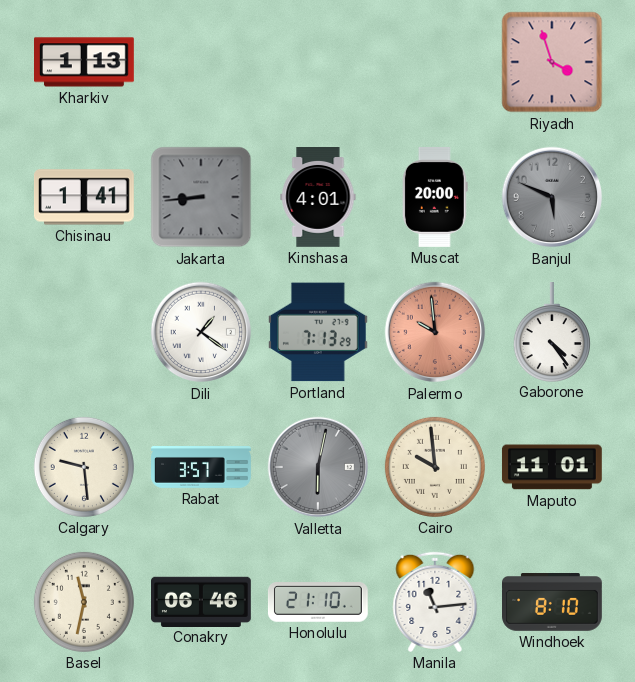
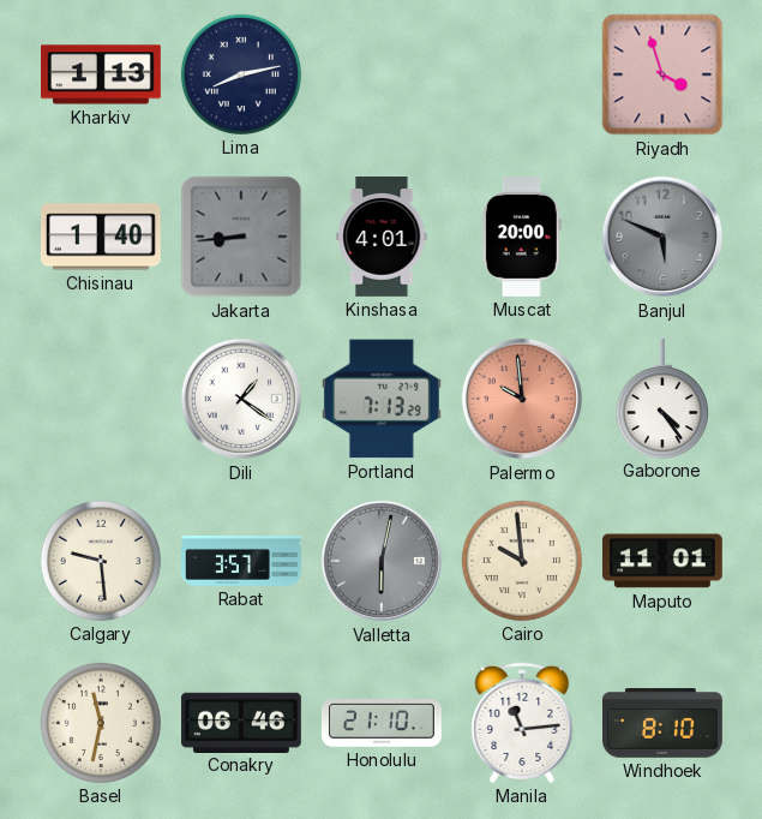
Lima: none -> 8:13 (241, 74)
Chisinau: 1:41 -> 1:40 (101, 237)
